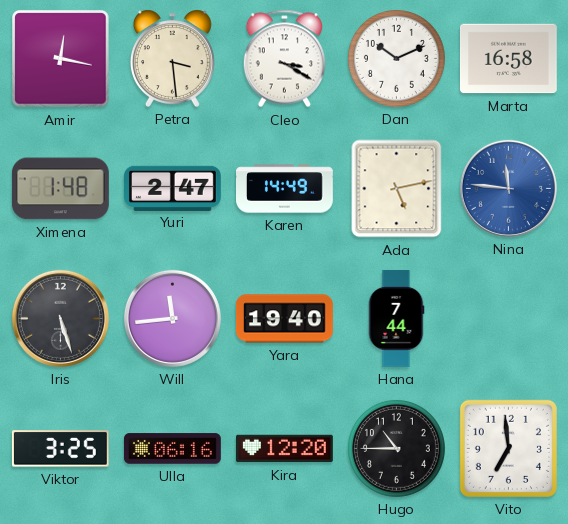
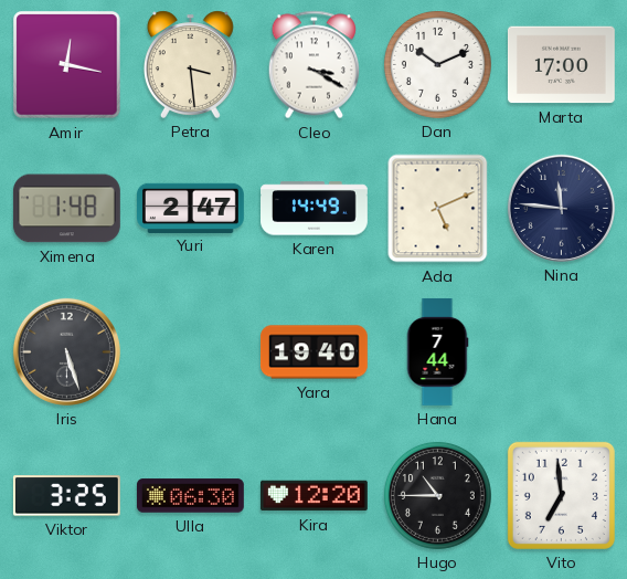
Marta: 16:58 -> 17:00 (561, 65)
Ada: 5:13 -> 5:11 (438, 209)
Nina dial: blue -> navy (561, 208)
Will: 11:44 -> none (172, 318)
Ulla: 06:16 -> 06:30 (190, 496)
